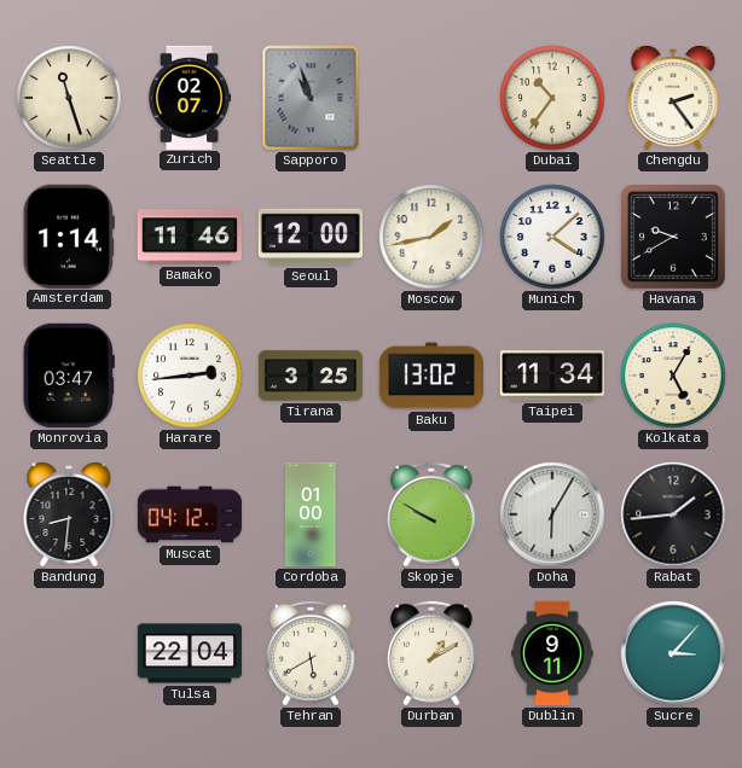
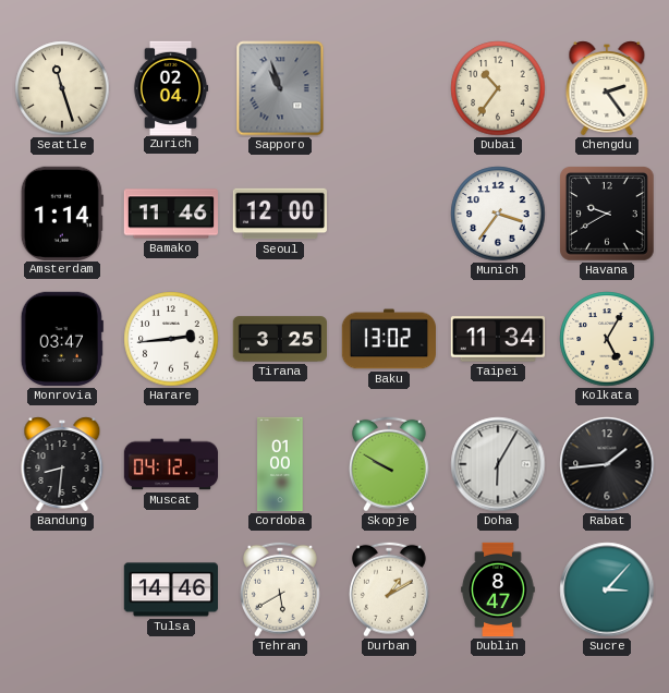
Zurich: 02:07 -> 02:04 (171, 87)
Moscow: 1:43 -> none (431, 237)
Munich: 4:08 -> 3:36 (498, 214)
Tulsa: 22:04 -> 14:46 (171, 589)
Dublin: 9:11 -> 8:47 (498, 589)
